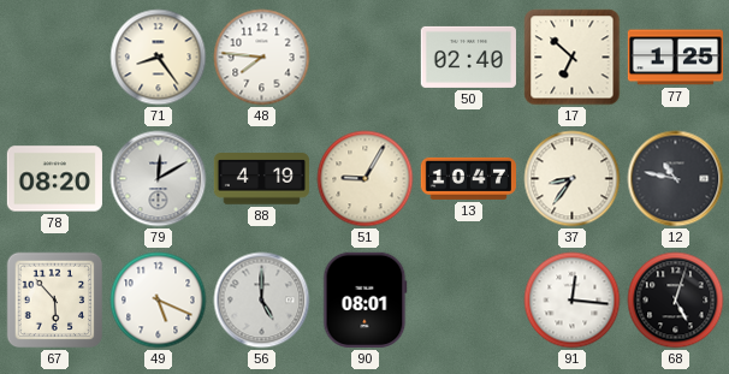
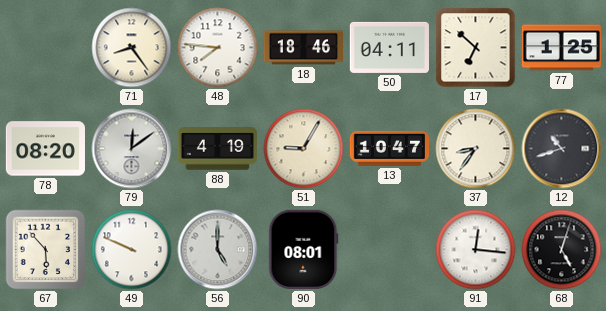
18: none -> 18:46 (303, 48)
50: 02:40 -> 04:11 (389, 47)
79: 12:10 -> 12:09 (132, 149)
12: 10:47 -> 10:42 (562, 149)
49: 5:19 -> 9:49 (132, 250)
